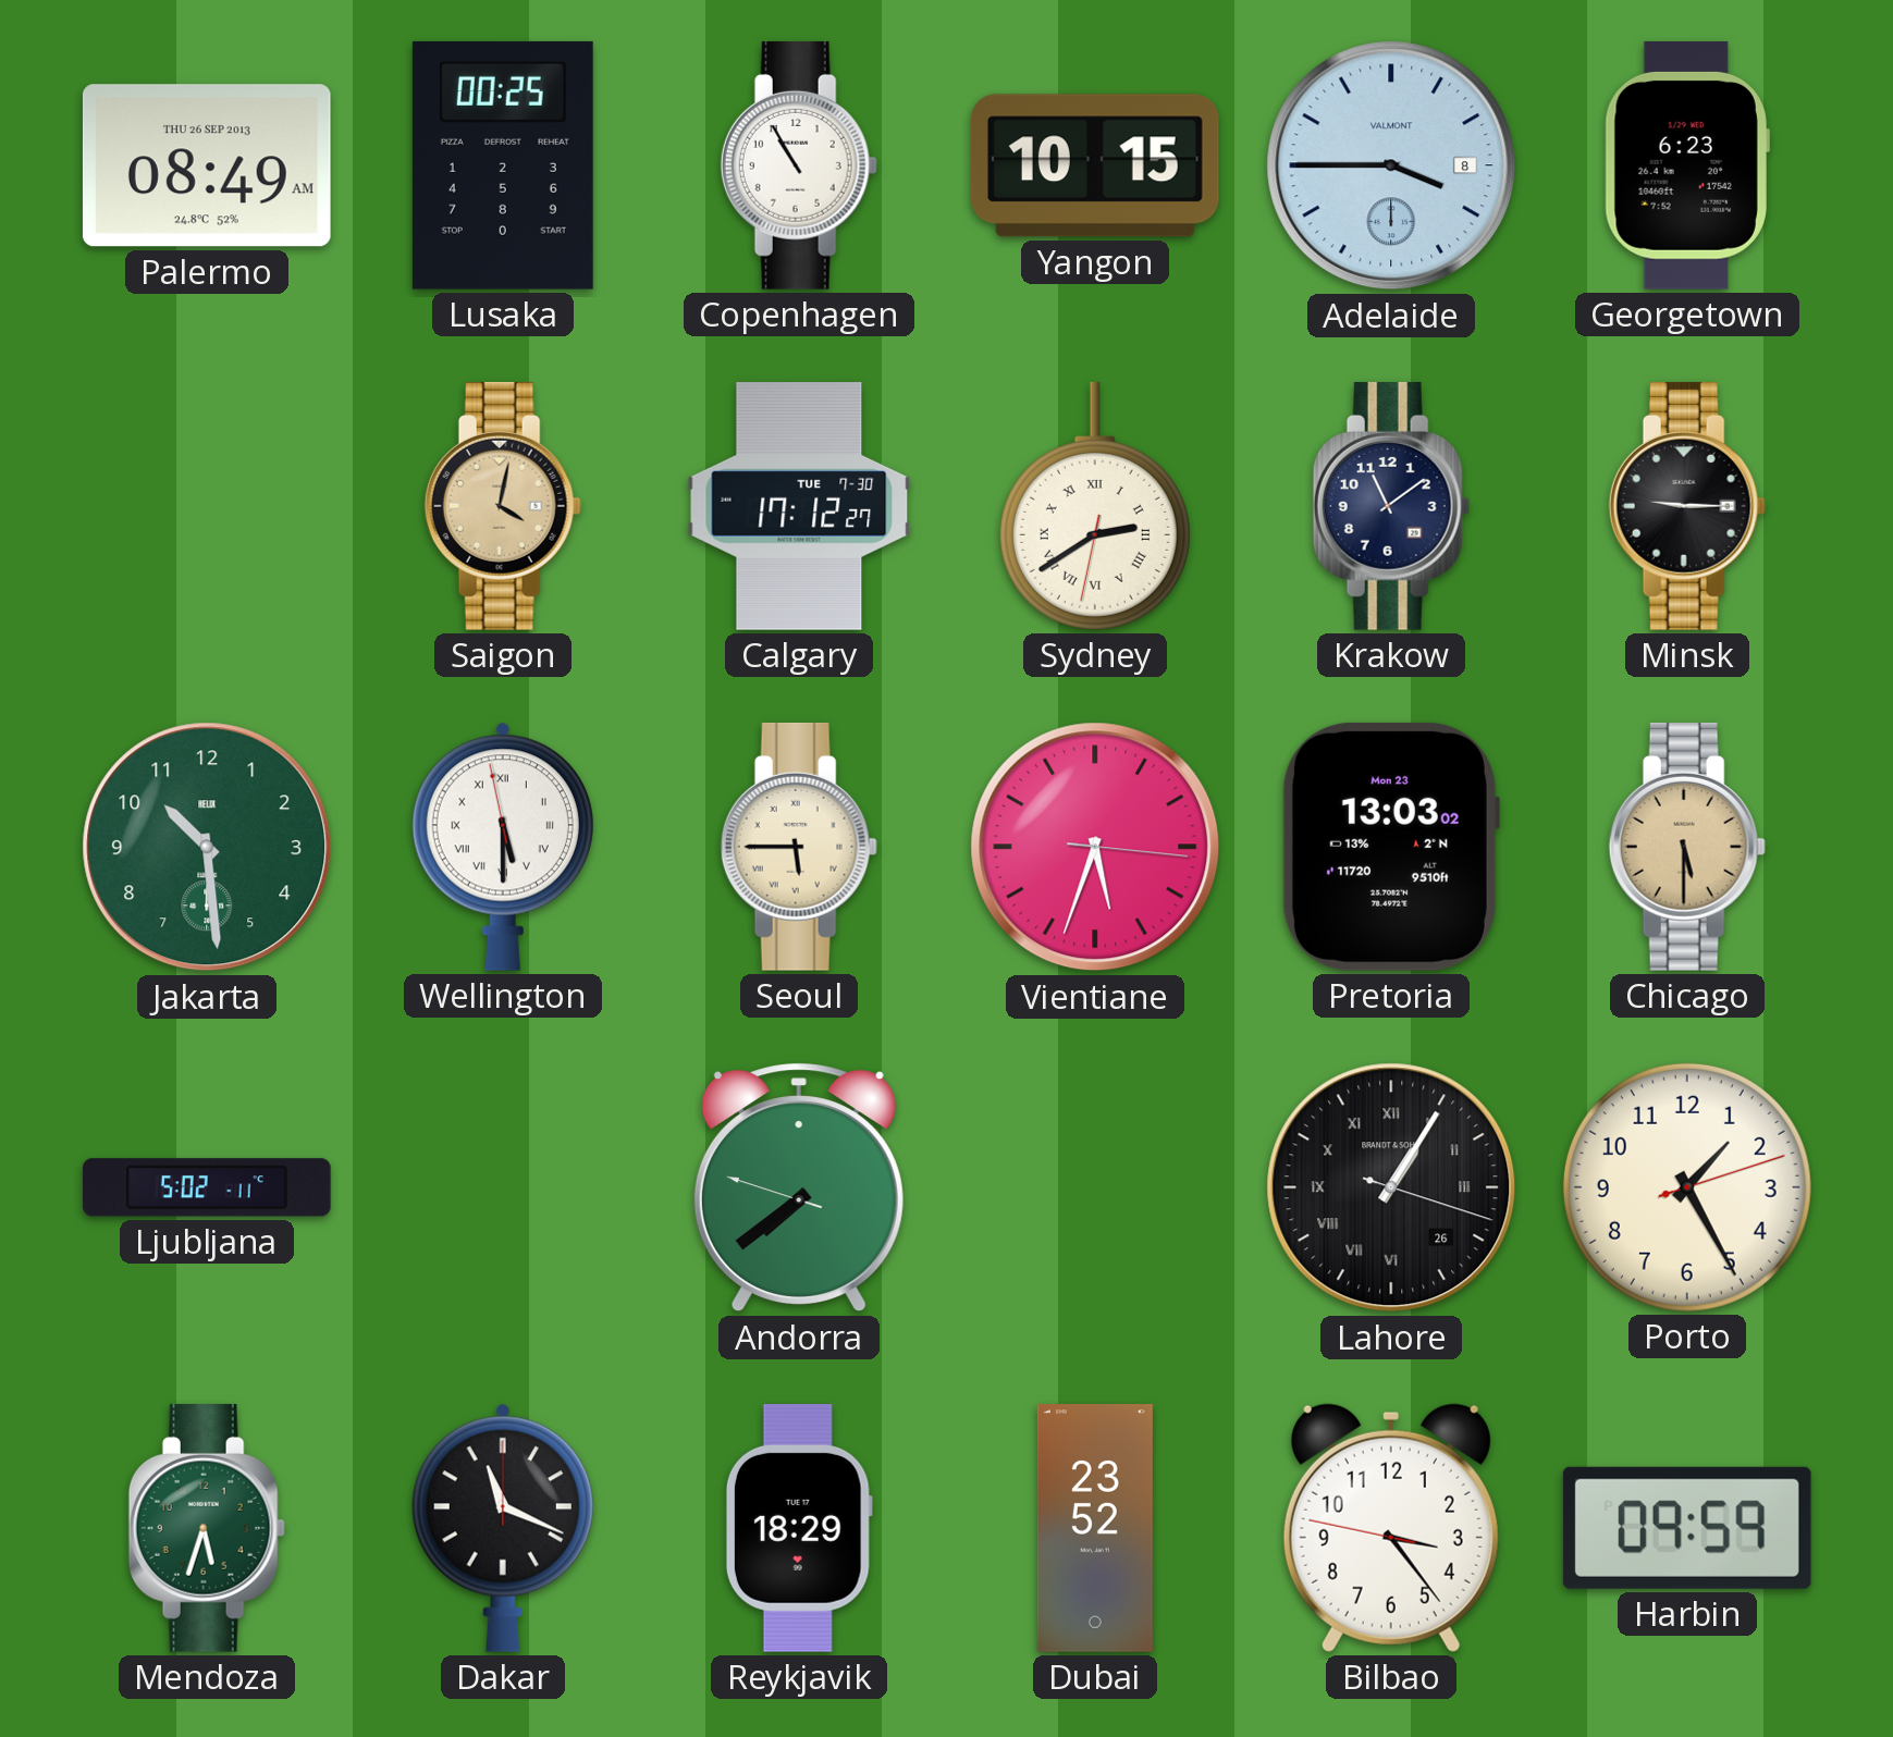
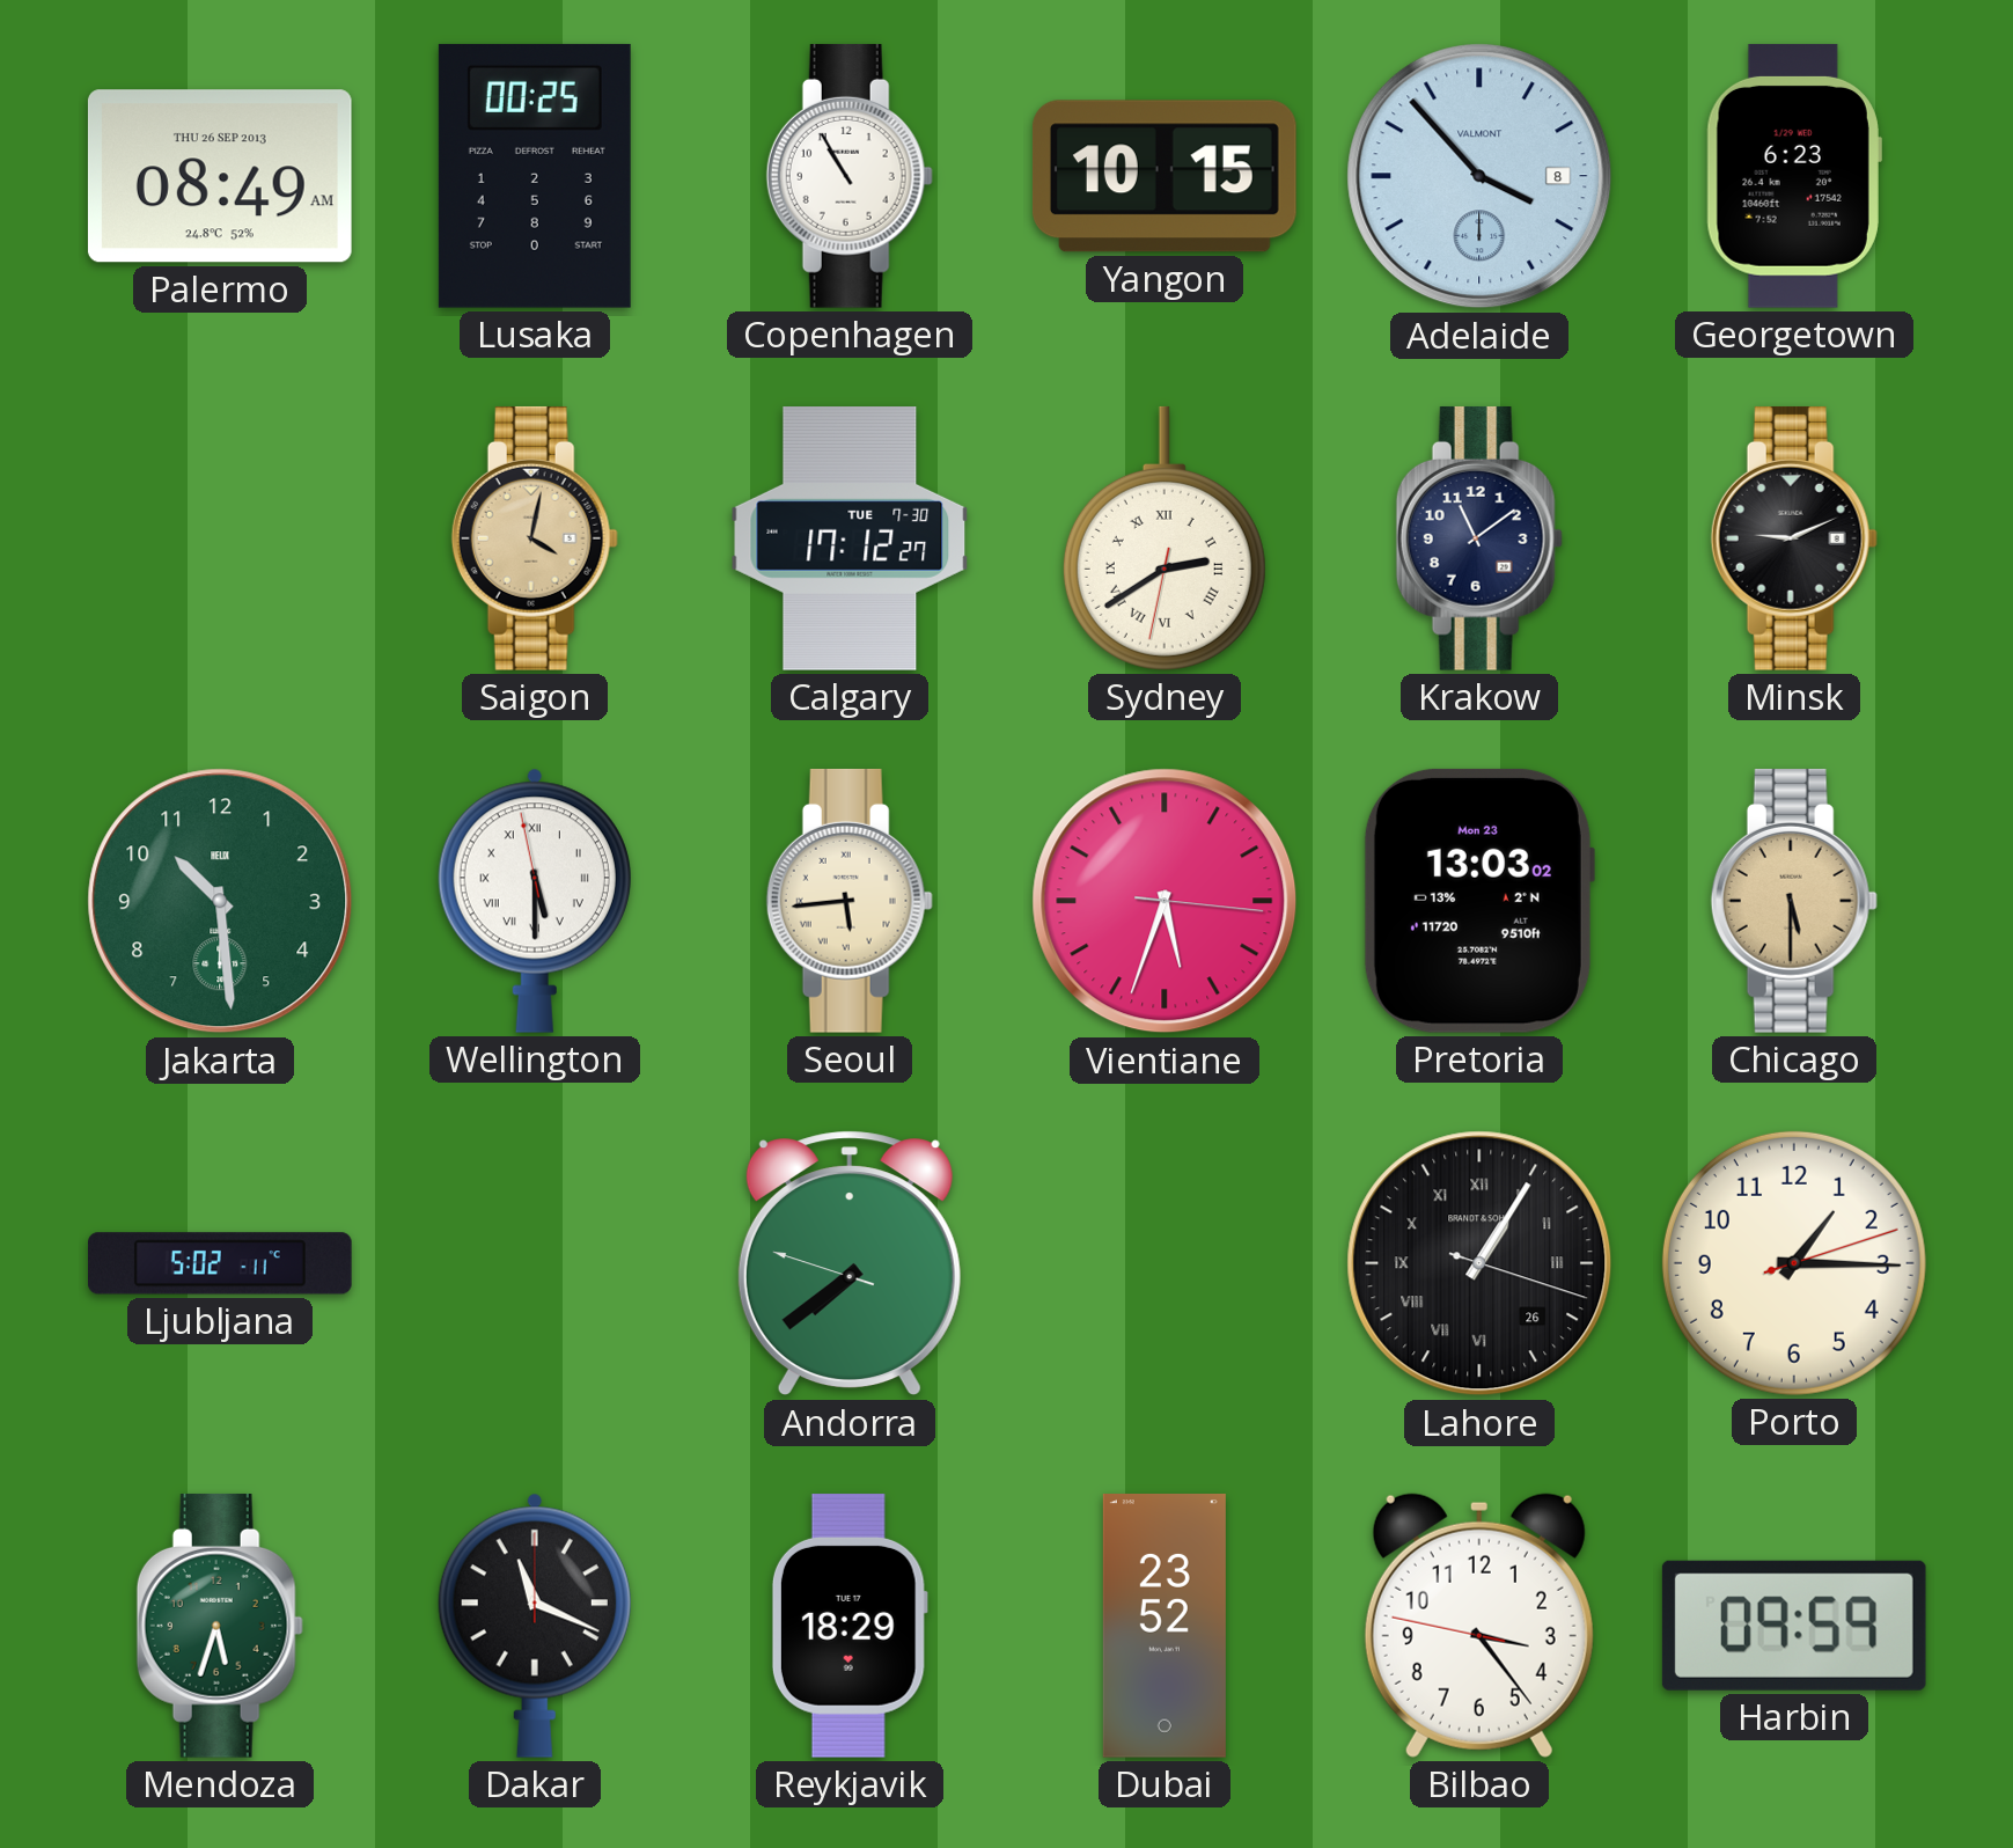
Adelaide: 3:45 -> 3:53 (1479, 176)
Minsk: 9:15 -> 9:11 (1794, 538)
Seoul: 5:45 -> 5:44 (850, 901)
Porto: 1:25 -> 1:15 (1794, 1263)
